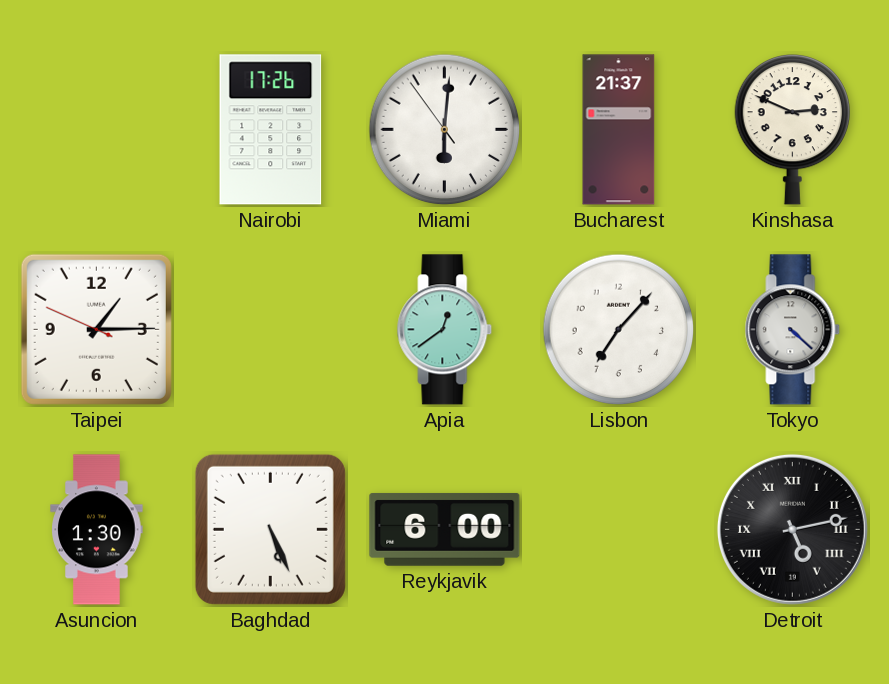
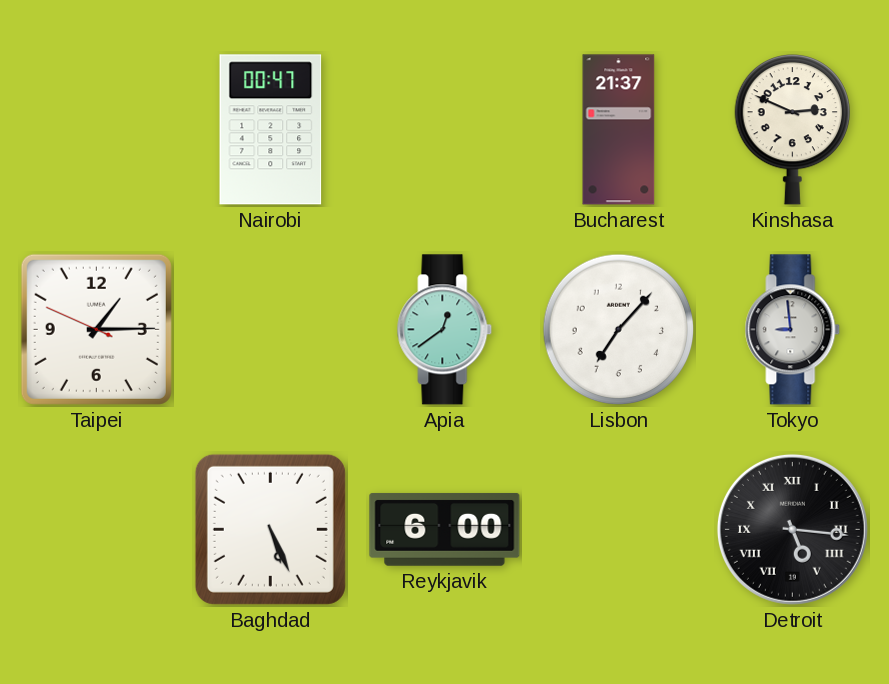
Nairobi: 17:26 -> 00:47 (271, 130)
Miami: 6:00 -> none (445, 130)
Tokyo: 4:22 -> 8:59 (793, 330)
Asuncion: 1:30 -> none (97, 530)
Detroit: 5:13 -> 5:16 (792, 529)
